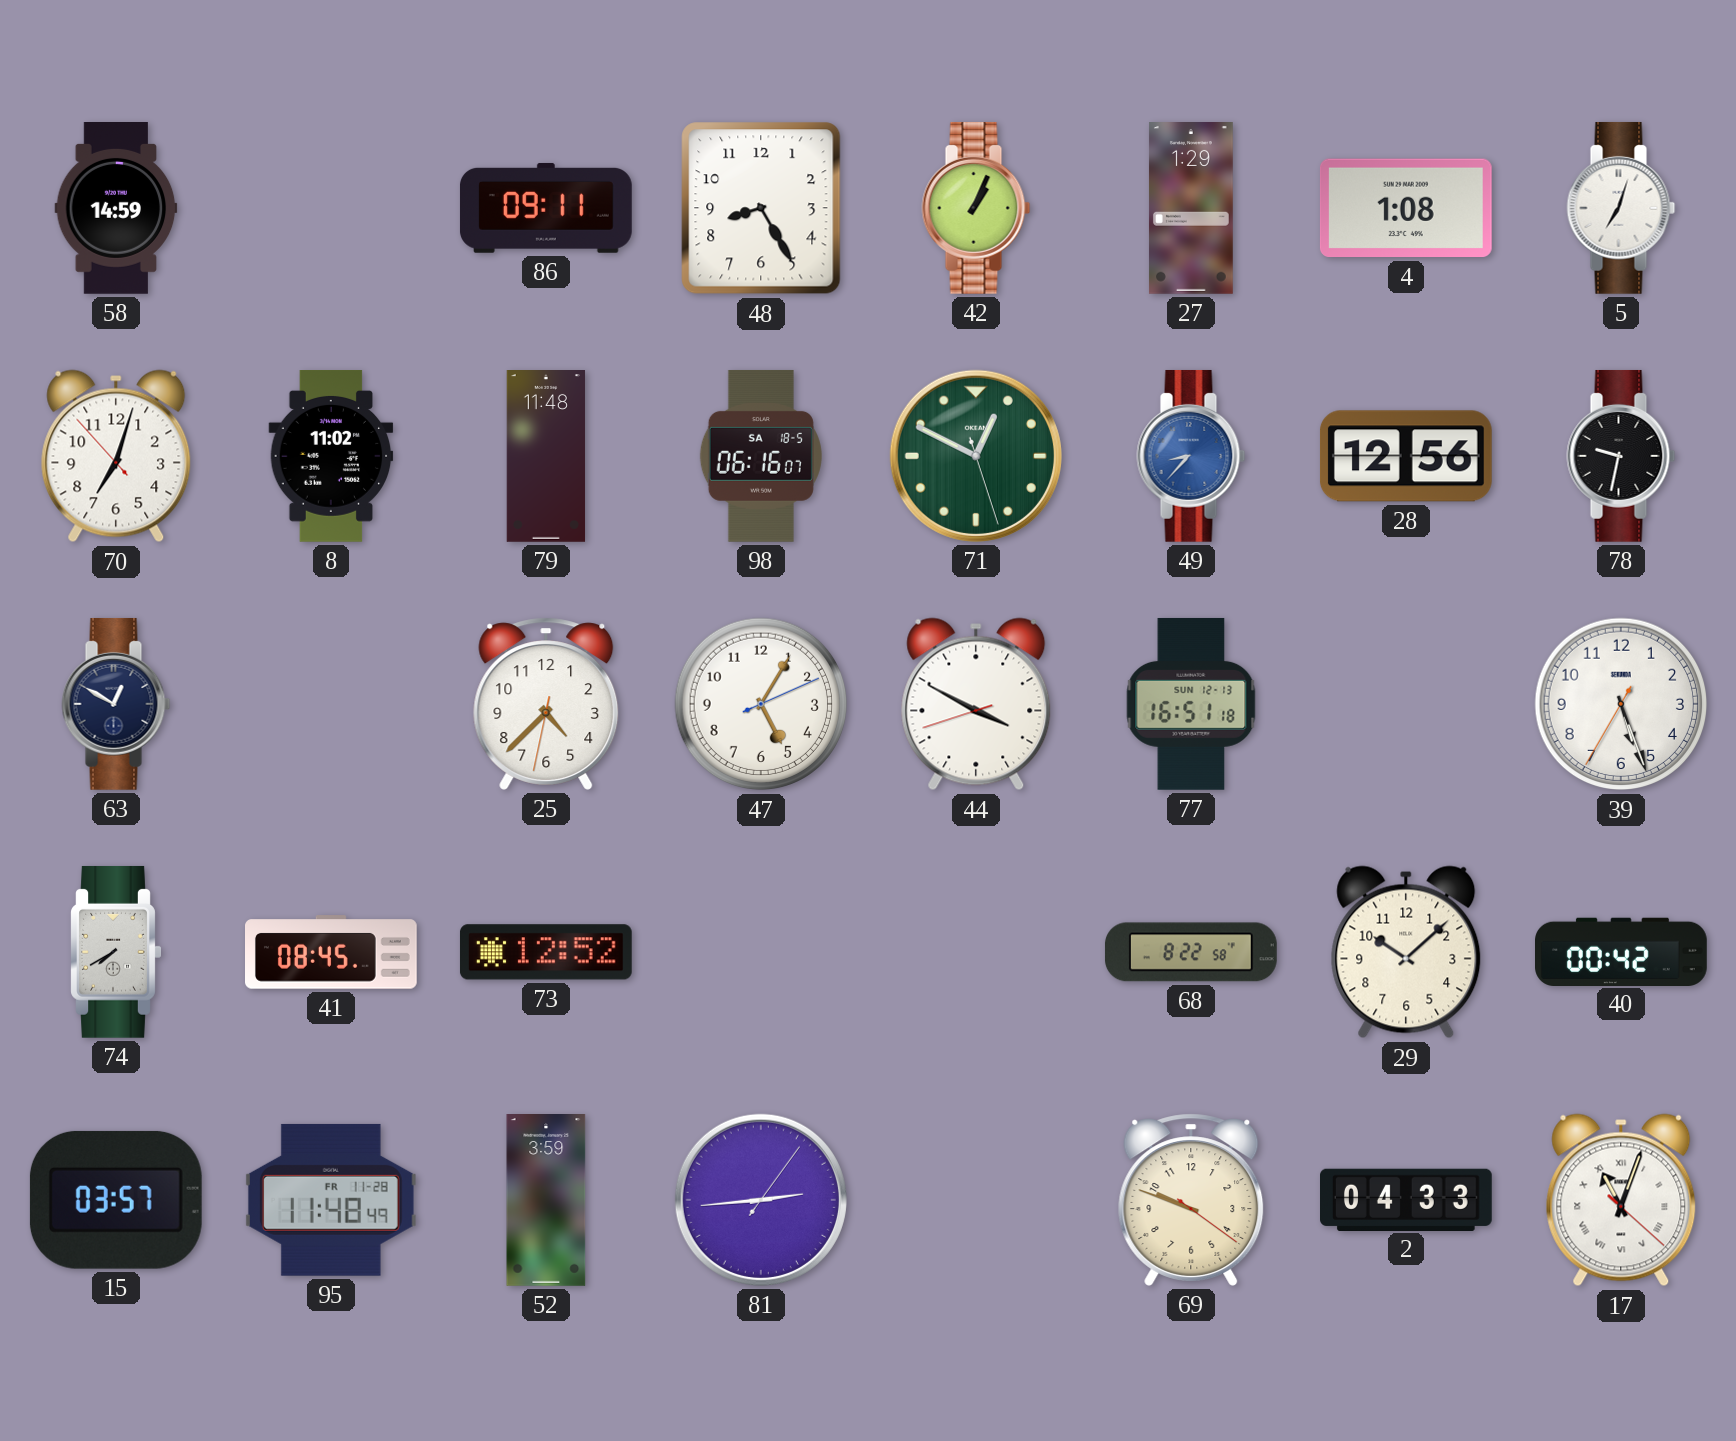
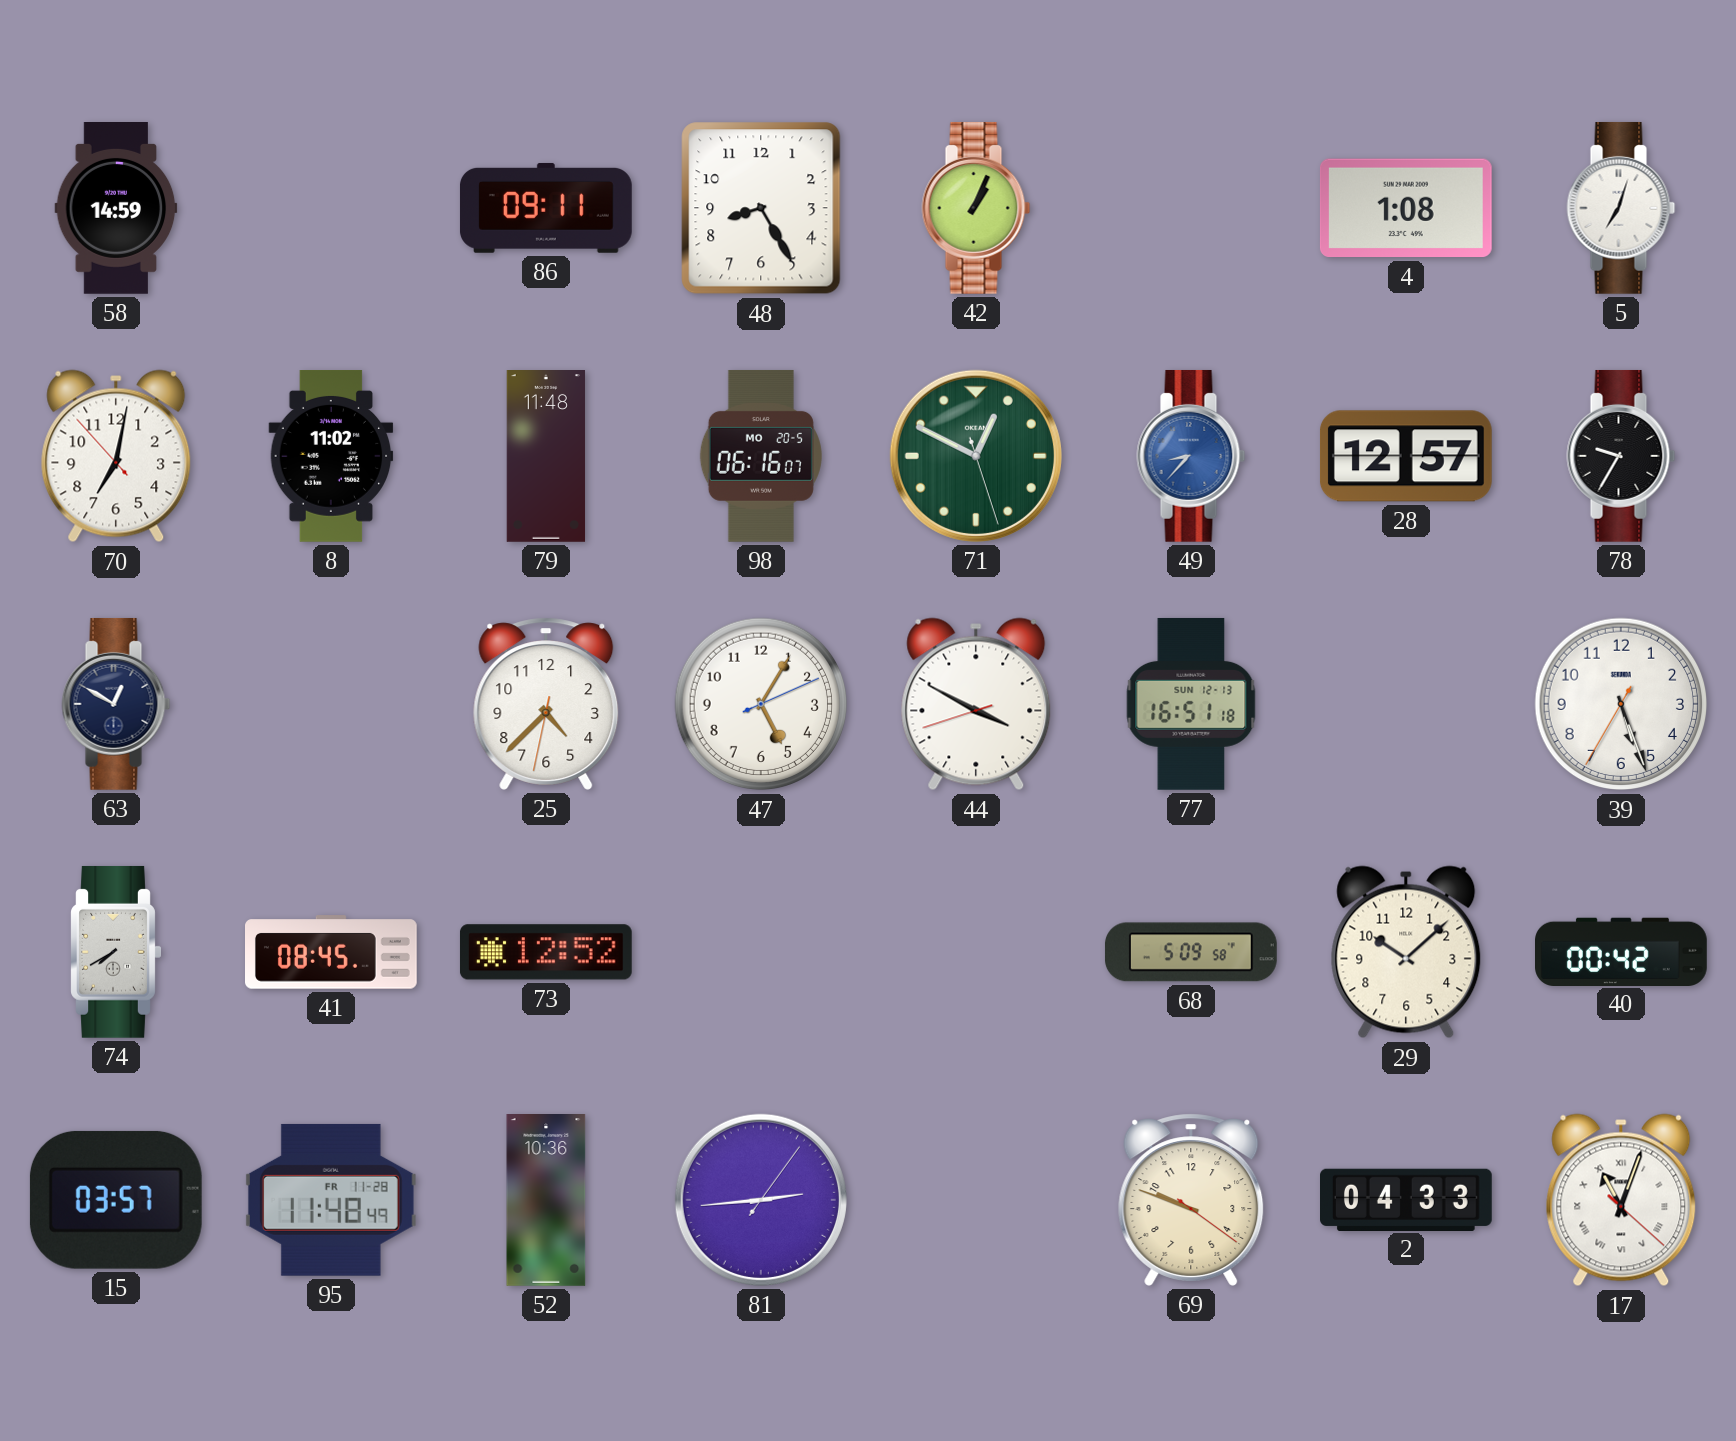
27: 1:29 -> none (1191, 209)
70: 7:02 -> 7:01 (116, 456)
98 date: SA 18-5 -> MO 20-5 (761, 456)
28: 12:56 -> 12:57 (1406, 456)
78: 9:32 -> 9:35 (1621, 456)
68: 8:22 -> 5:09 (1191, 952)
52: 3:59 -> 10:36 (546, 1201)
